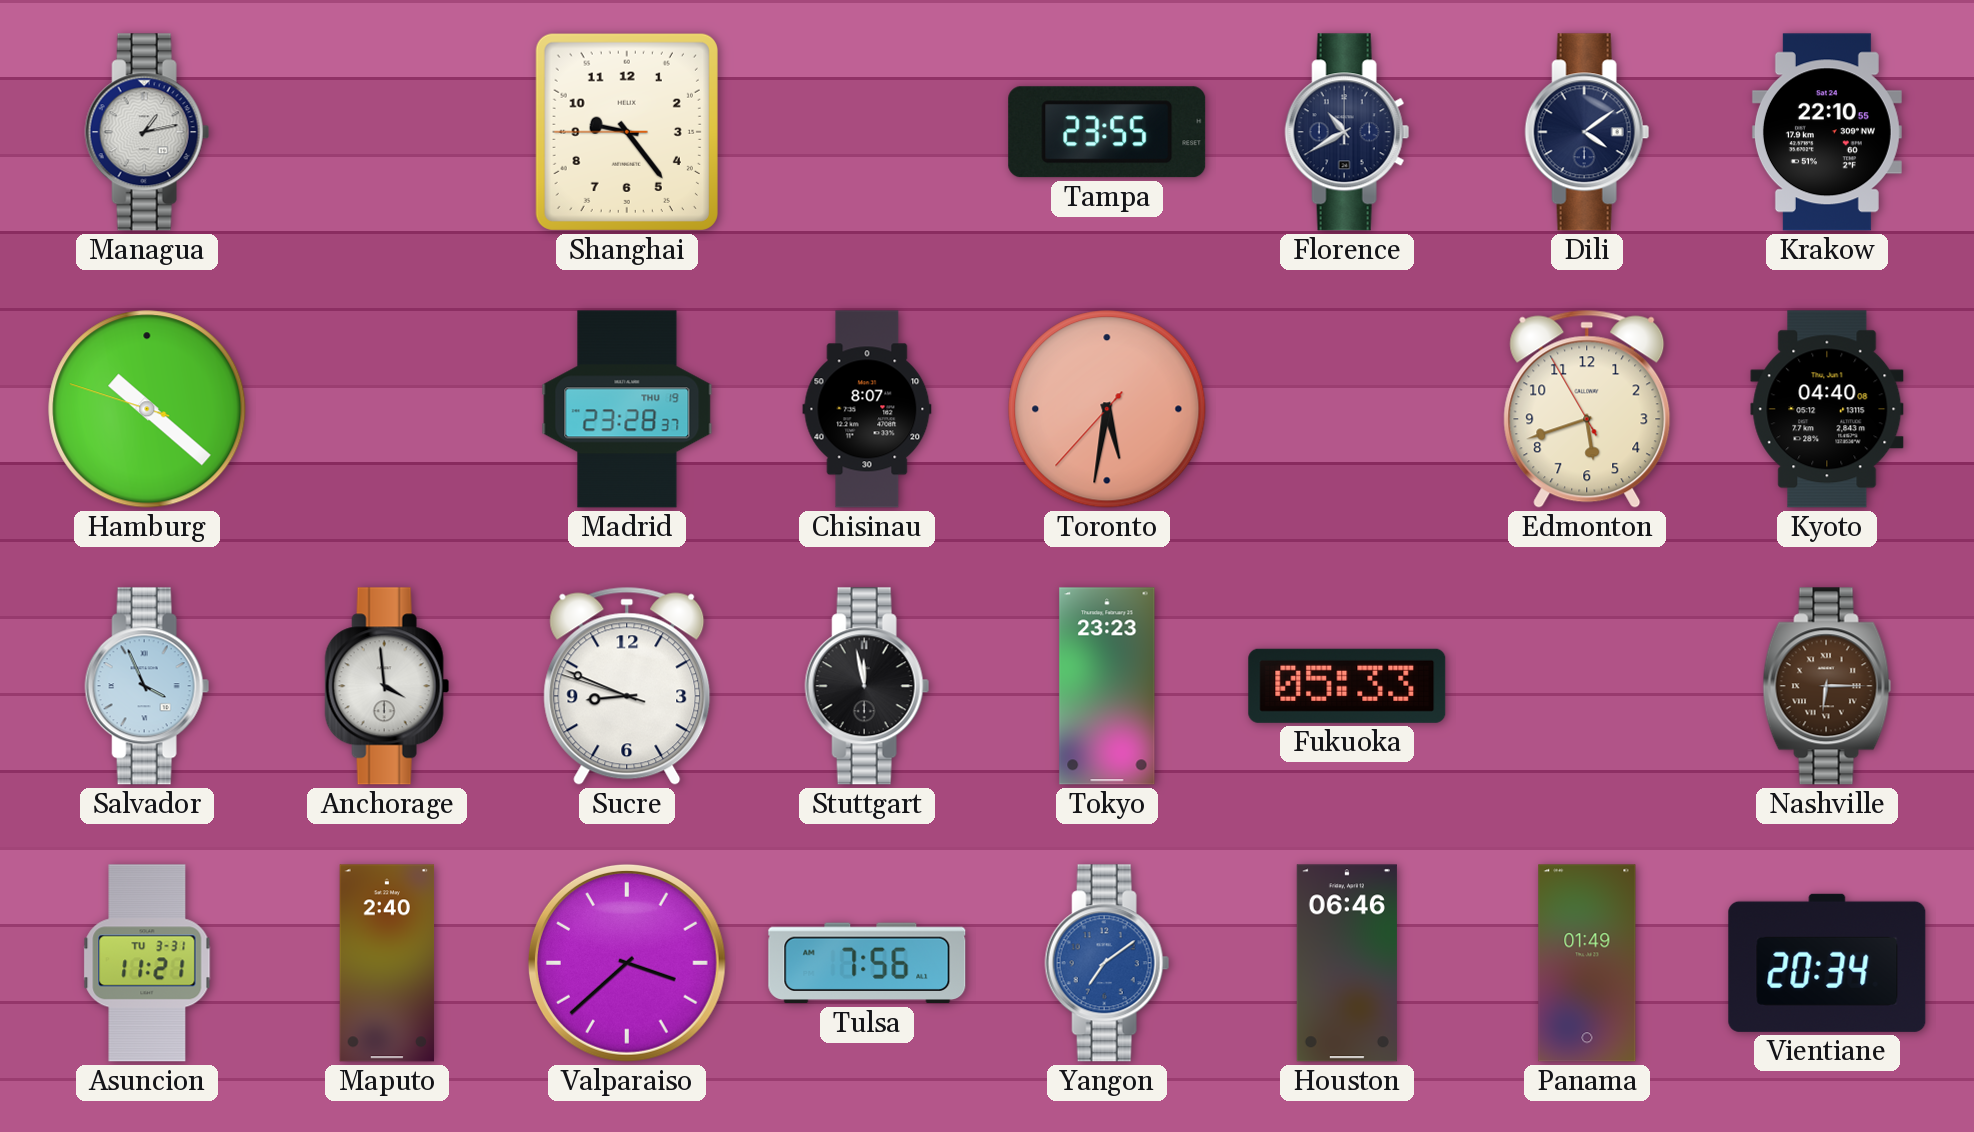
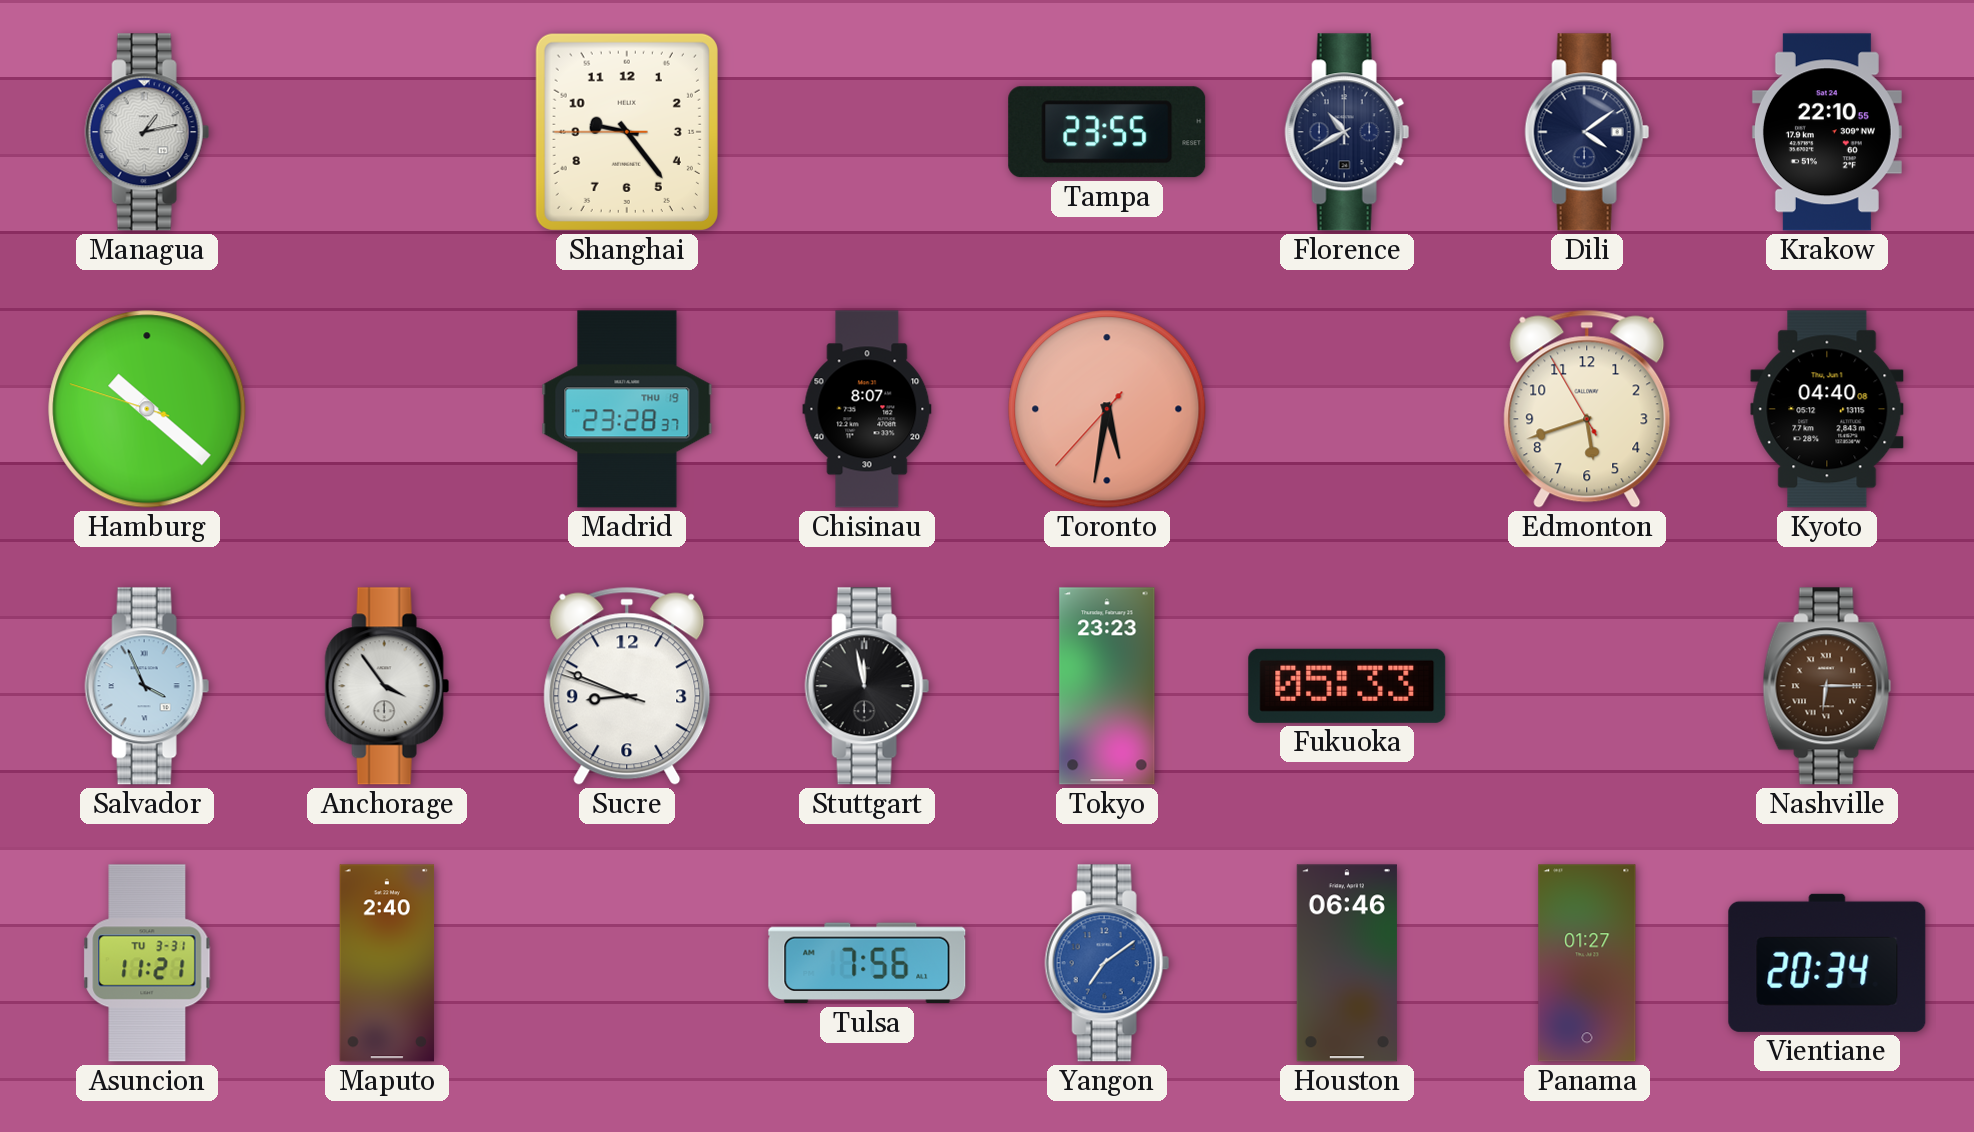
Anchorage: 3:59 -> 3:54 (387, 686)
Valparaiso: 3:38 -> none (627, 963)
Panama: 01:49 -> 01:27 (1587, 963)
